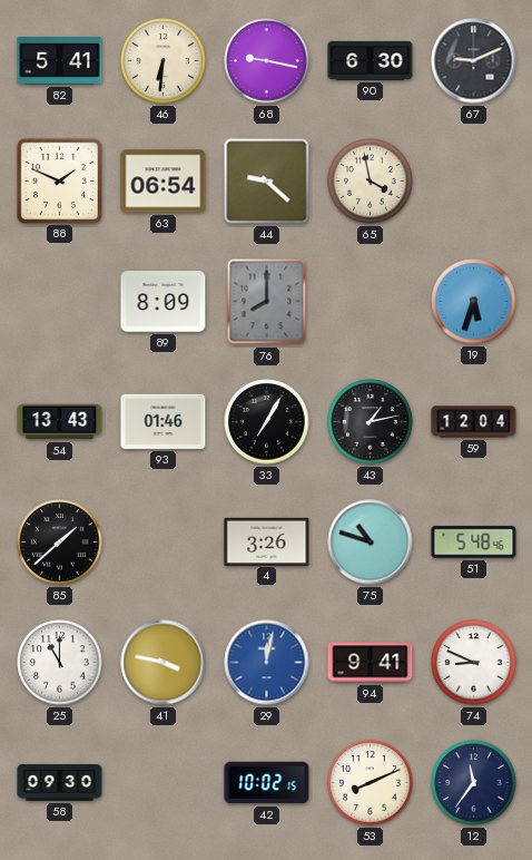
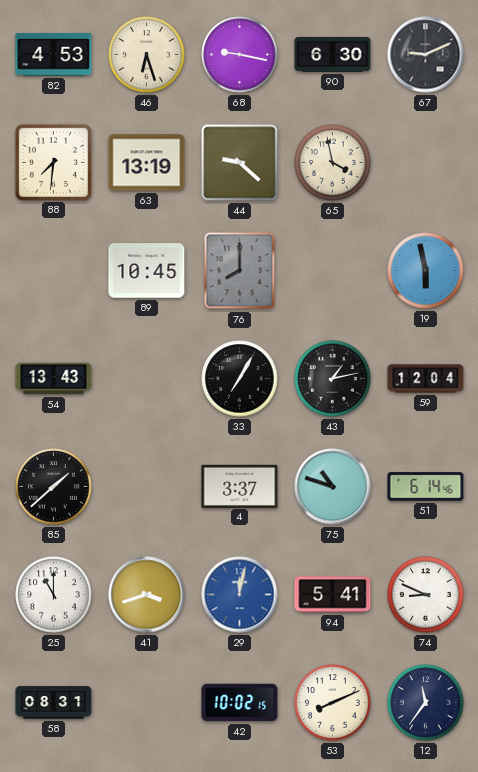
82: 5:41 -> 4:53 (54, 55)
46: 6:31 -> 6:27 (147, 55)
88: 1:49 -> 7:31 (53, 162)
63: 06:54 -> 13:19 (147, 163)
89: 8:09 -> 10:45 (147, 271)
19: 5:33 -> 5:58 (426, 271)
93: 01:46 -> none (164, 421)
4: 3:26 -> 3:37 (240, 486)
51: 5:48 -> 6:14 (426, 487)
41: 3:47 -> 3:42 (147, 595)
94: 9:41 -> 5:41 (333, 595)
58: 09:30 -> 08:31 (54, 703)
